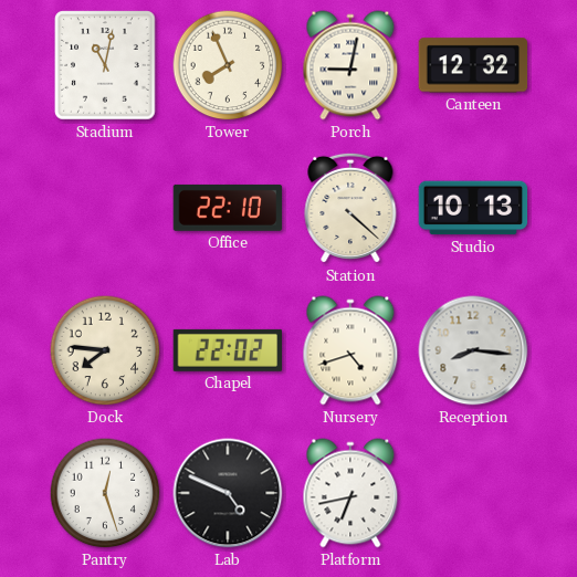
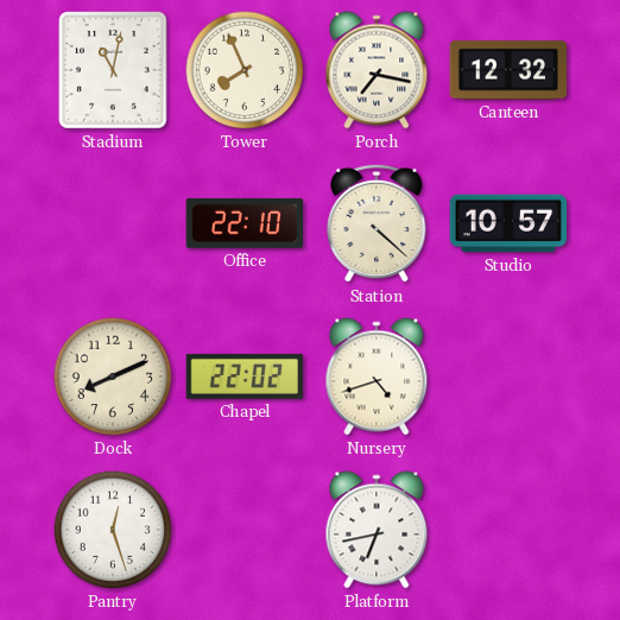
Porch: 9:02 -> 7:17 (377, 70)
Studio: 10:13 -> 10:57 (508, 223)
Dock: 7:46 -> 8:11 (113, 377)
Reception: 8:16 -> none (473, 350)
Lab: 4:49 -> none (228, 493)
